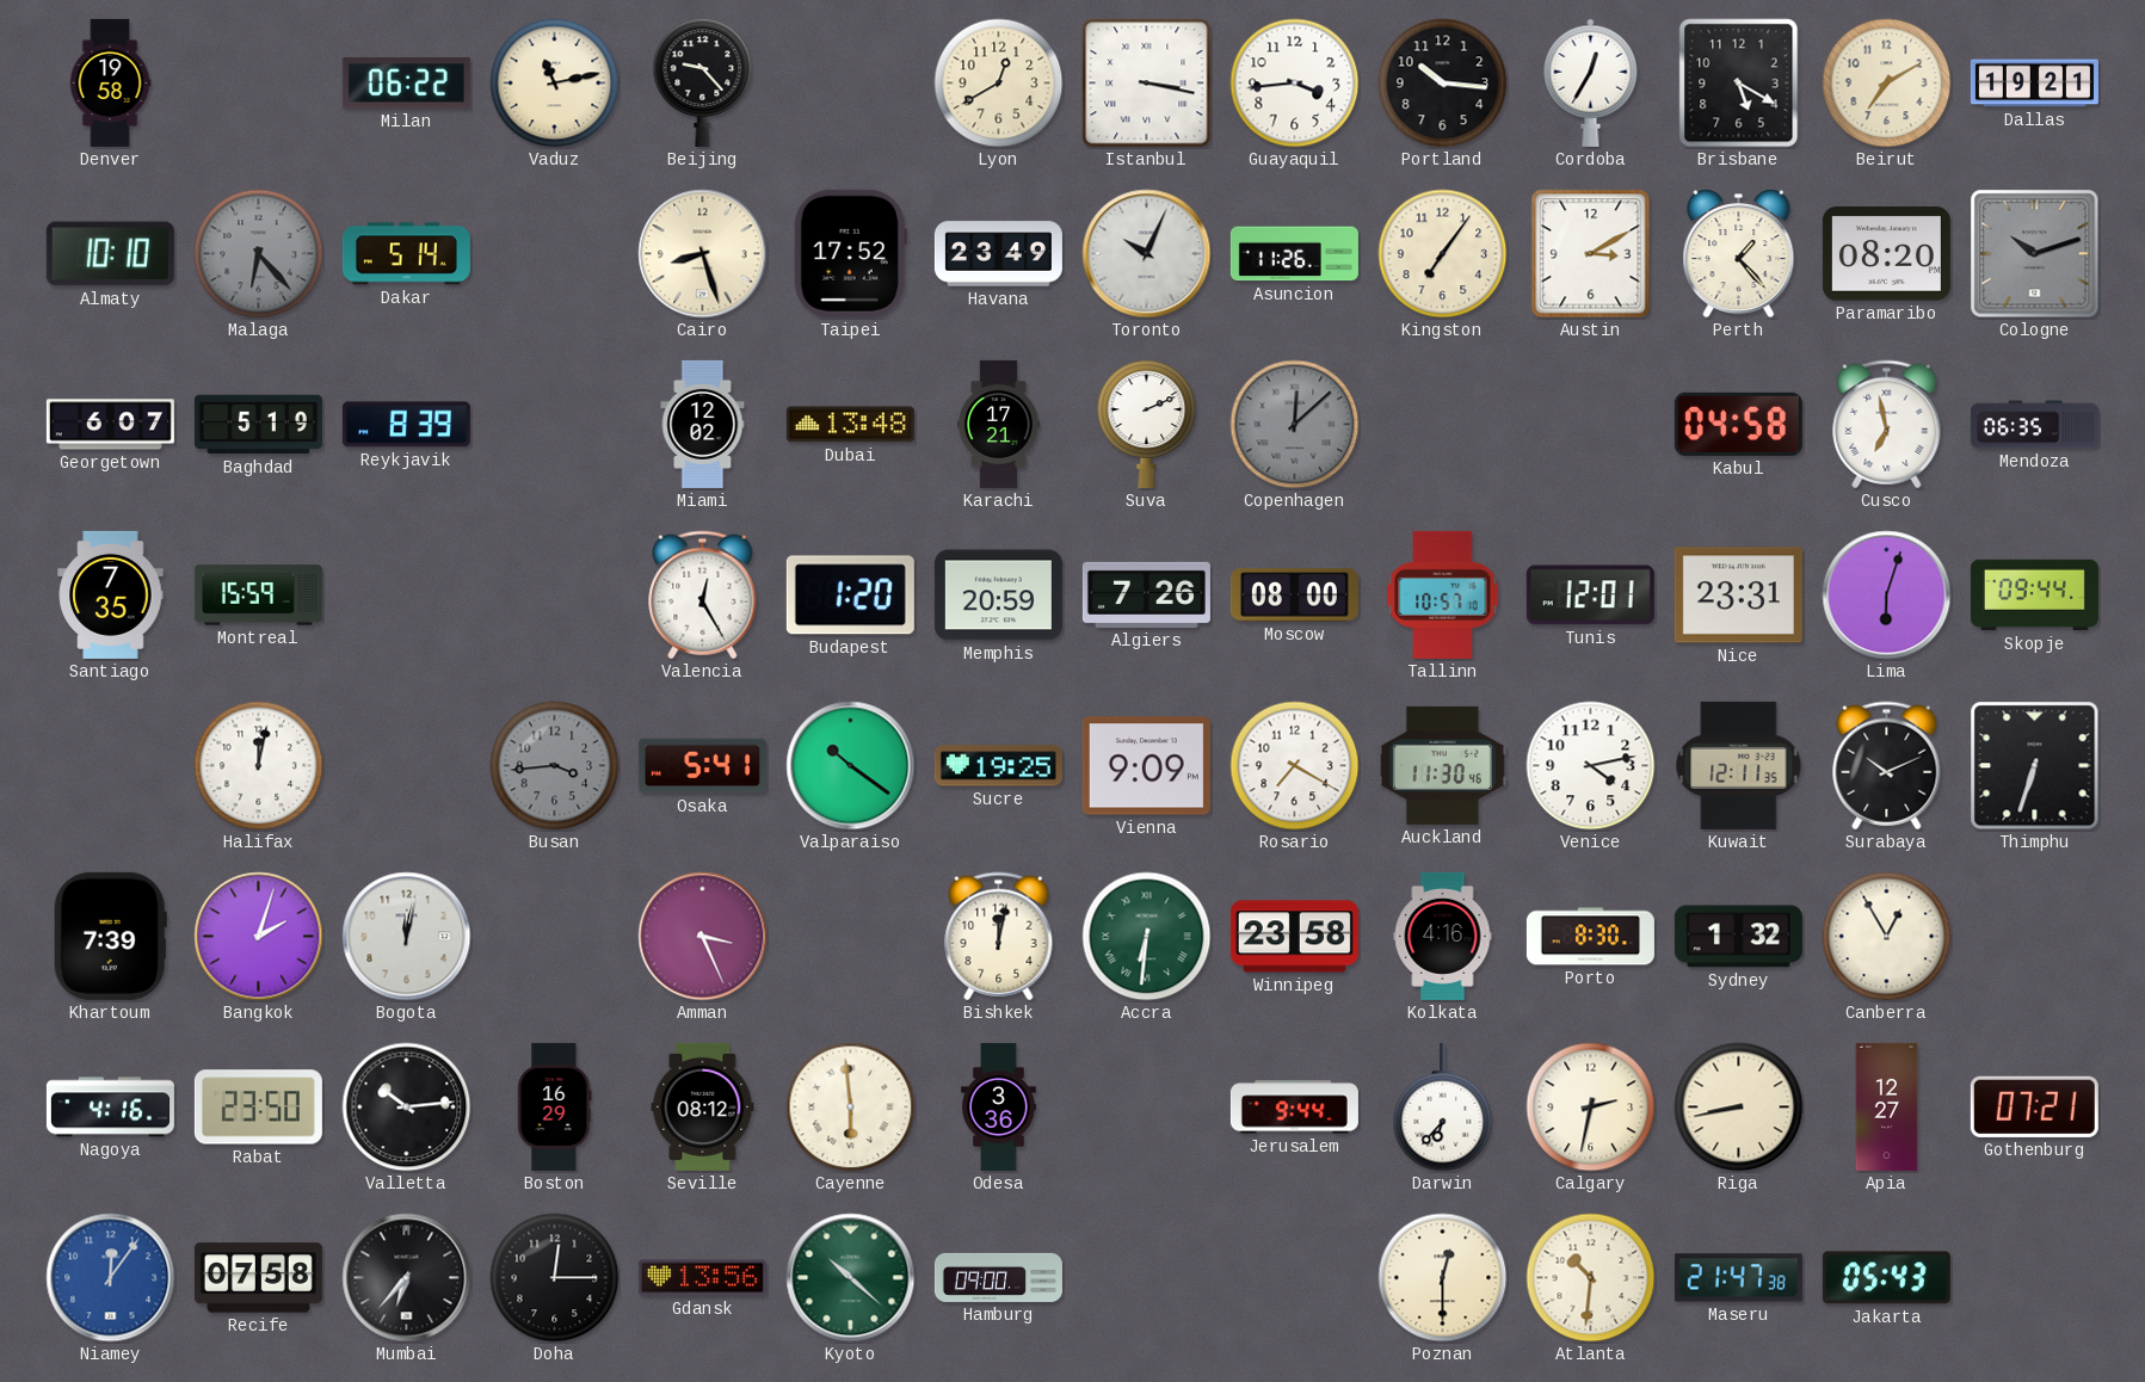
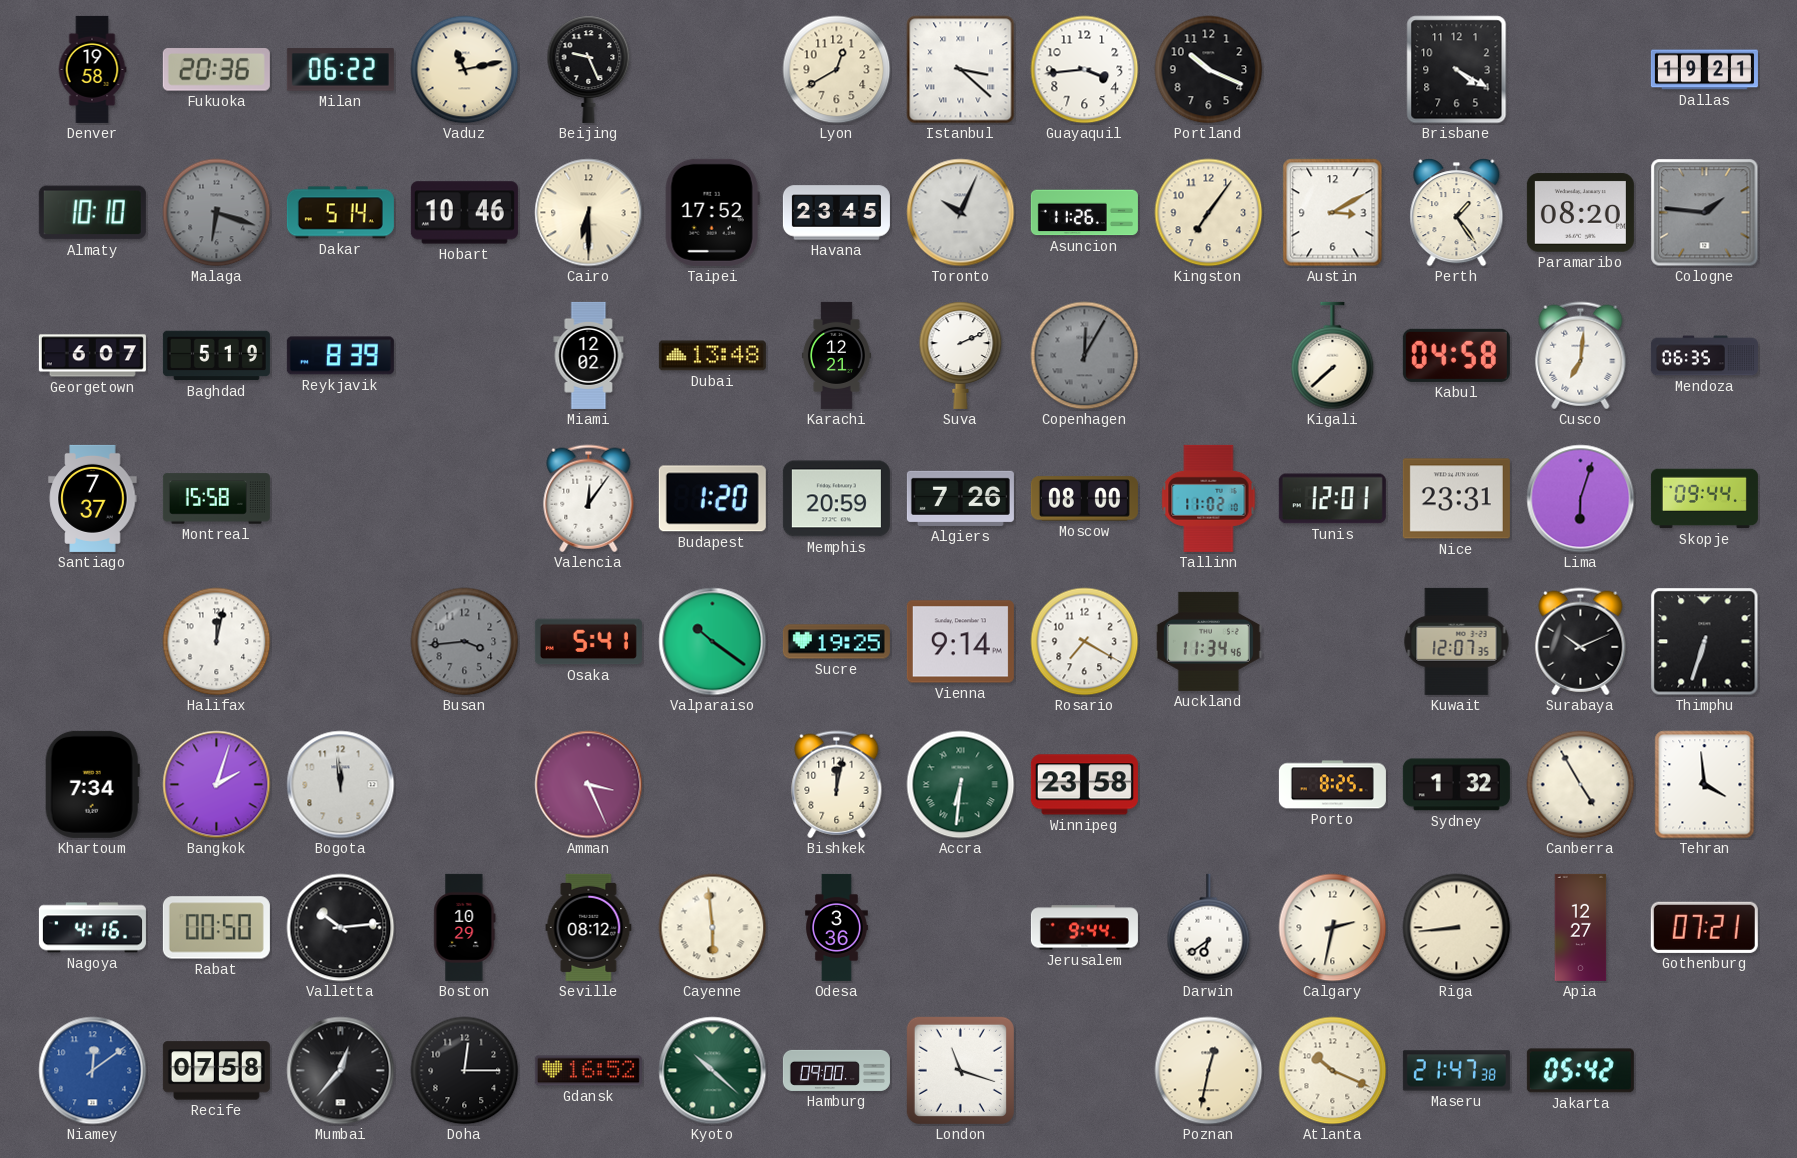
Fukuoka: none -> 20:36 (216, 70)
Beijing: 9:23 -> 9:26 (589, 69)
Istanbul: 3:17 -> 3:22 (961, 70)
Portland: 10:16 -> 10:19 (1209, 70)
Cordoba: 12:35 -> none (1591, 82)
Brisbane: 5:20 -> 4:20 (1457, 70)
Beirut: 7:10 -> none (1887, 84)
Malaga: 6:23 -> 6:18 (217, 213)
Hobart: none -> 10:46 (464, 213)
Cairo: 8:27 -> 6:30 (589, 213)
Havana: 23:49 -> 23:45 (836, 213)
Perth: 1:23 -> 1:24 (1457, 213)
Cologne: 10:12 -> 1:46 (1705, 213)
Karachi: 17:21 -> 12:21 (836, 355)
Copenhagen: 12:08 -> 12:05 (1085, 356)
Kigali: none -> 7:38 (1333, 356)
Cusco: 6:58 -> 7:01 (1581, 356)
Santiago: 7:35 -> 7:37 (93, 498)
Montreal: 15:59 -> 15:58 (216, 499)
Valencia: 12:25 -> 12:06 (589, 499)
Tallinn: 10:57 -> 11:02 (1209, 498)
Vienna: 9:09 -> 9:14 (960, 642)
Auckland: 11:30 -> 11:34 (1208, 641)
Venice: 4:13 -> none (1591, 766)
Kuwait: 12:11 -> 12:07 (1457, 641)
Khartoum: 7:39 -> 7:34 (92, 784)
Bogota: 12:02 -> 11:59 (341, 785)
Kolkata: 4:16 -> none (1443, 936)
Porto: 8:30 -> 8:25 (1332, 785)
Canberra: 12:55 -> 4:55 (1581, 785)
Tehran: none -> 3:59 (1705, 785)
Rabat: 23:50 -> 00:50 (216, 928)
Boston: 16:29 -> 10:29 (465, 927)
Darwin: 6:37 -> 6:39 (1209, 928)
Riga: 8:43 -> 8:44 (1457, 928)
Niamey: 12:06 -> 12:09 (93, 1071)
Mumbai: 6:37 -> 12:37 (341, 1071)
Gdansk: 13:56 -> 16:52 (588, 1071)
London: none -> 11:18 (960, 1070)
Poznan: 12:30 -> 12:32 (1209, 1071)
Atlanta: 10:31 -> 10:19 (1333, 1071)
Jakarta: 05:43 -> 05:42 (1580, 1071)
